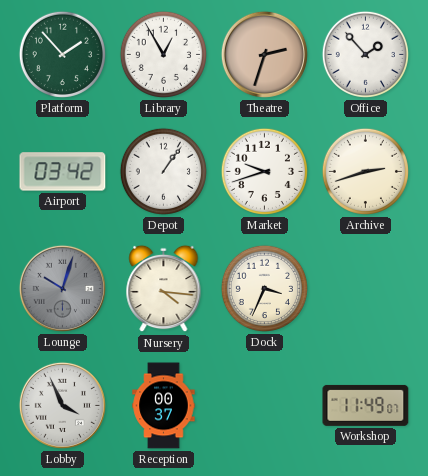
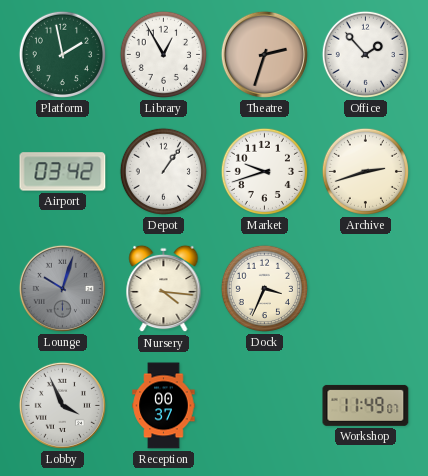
Platform: 1:53 -> 1:58 (62, 54)
